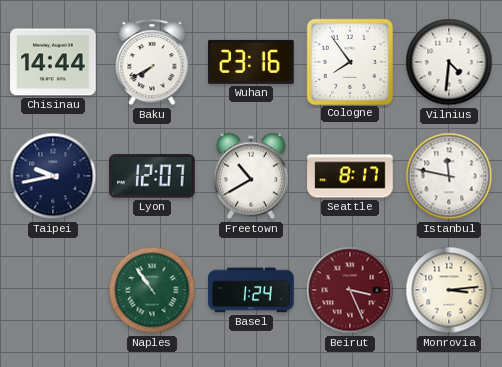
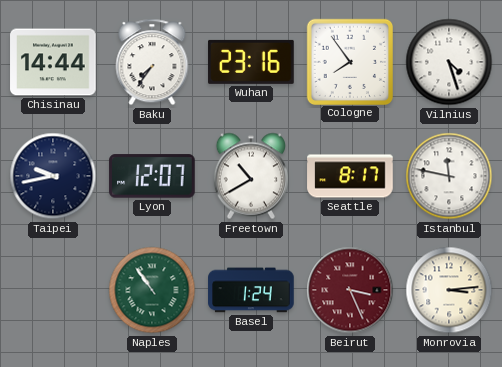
Baku: 7:40 -> 7:36 (152, 62)
Vilnius: 4:31 -> 4:27 (449, 62)
